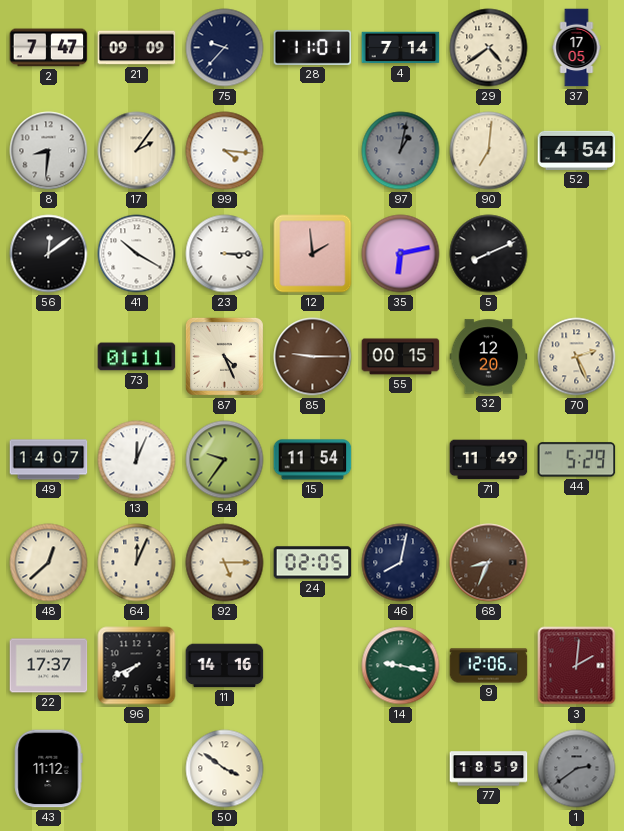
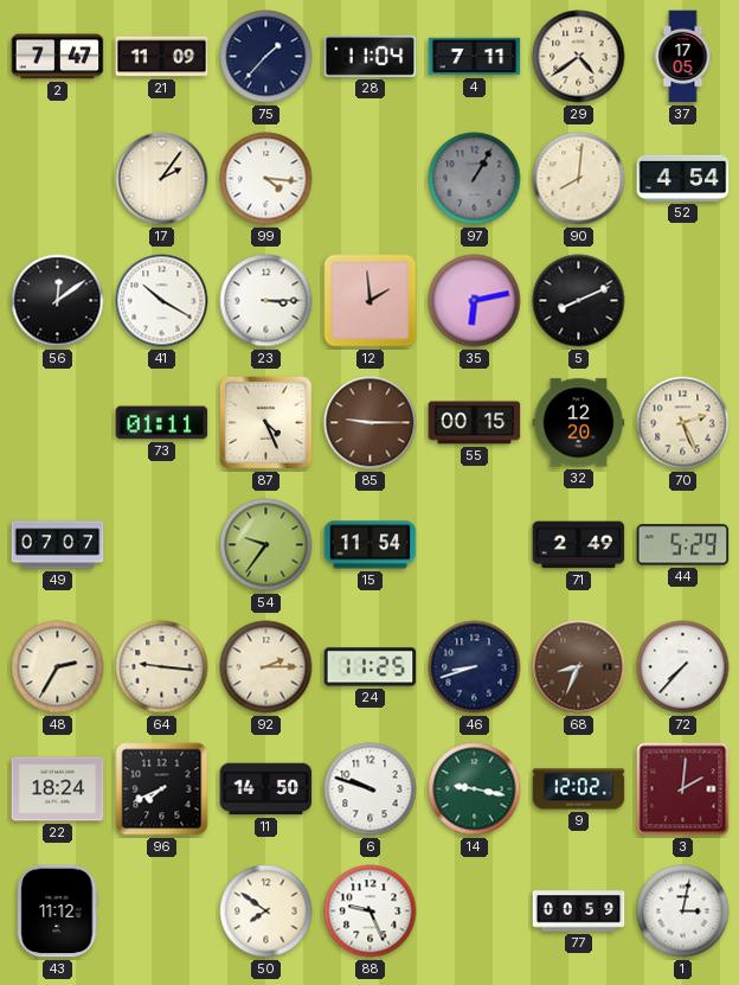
21: 09:09 -> 11:09 (162, 57)
75: 9:37 -> 1:37 (266, 57)
28: 11:01 -> 11:04 (371, 56)
4: 7:14 -> 7:11 (475, 57)
8: 8:31 -> none (49, 151)
97: 1:02 -> 1:05 (475, 179)
90: 7:01 -> 8:01 (579, 179)
49: 14:07 -> 07:07 (58, 545)
13: 12:04 -> none (137, 460)
71: 11:49 -> 2:49 (579, 545)
48: 12:38 -> 2:35 (58, 667)
64: 12:04 -> 9:16 (162, 667)
92: 5:15 -> 2:15 (266, 667)
24: 02:05 -> 11:25 (371, 667)
46: 8:02 -> 8:42 (475, 667)
72: none -> 7:37 (683, 667)
22: 17:37 -> 18:24 (58, 789)
11: 14:16 -> 14:50 (266, 789)
6: none -> 9:48 (371, 789)
9: 12:06 -> 12:02 (579, 789)
50: 3:51 -> 7:51 (266, 912)
88: none -> 9:26 (371, 912)
77: 18:59 -> 00:59 (579, 912)
1: 2:39 -> 3:02 (683, 912)
1 dial: grey -> white (683, 912)
